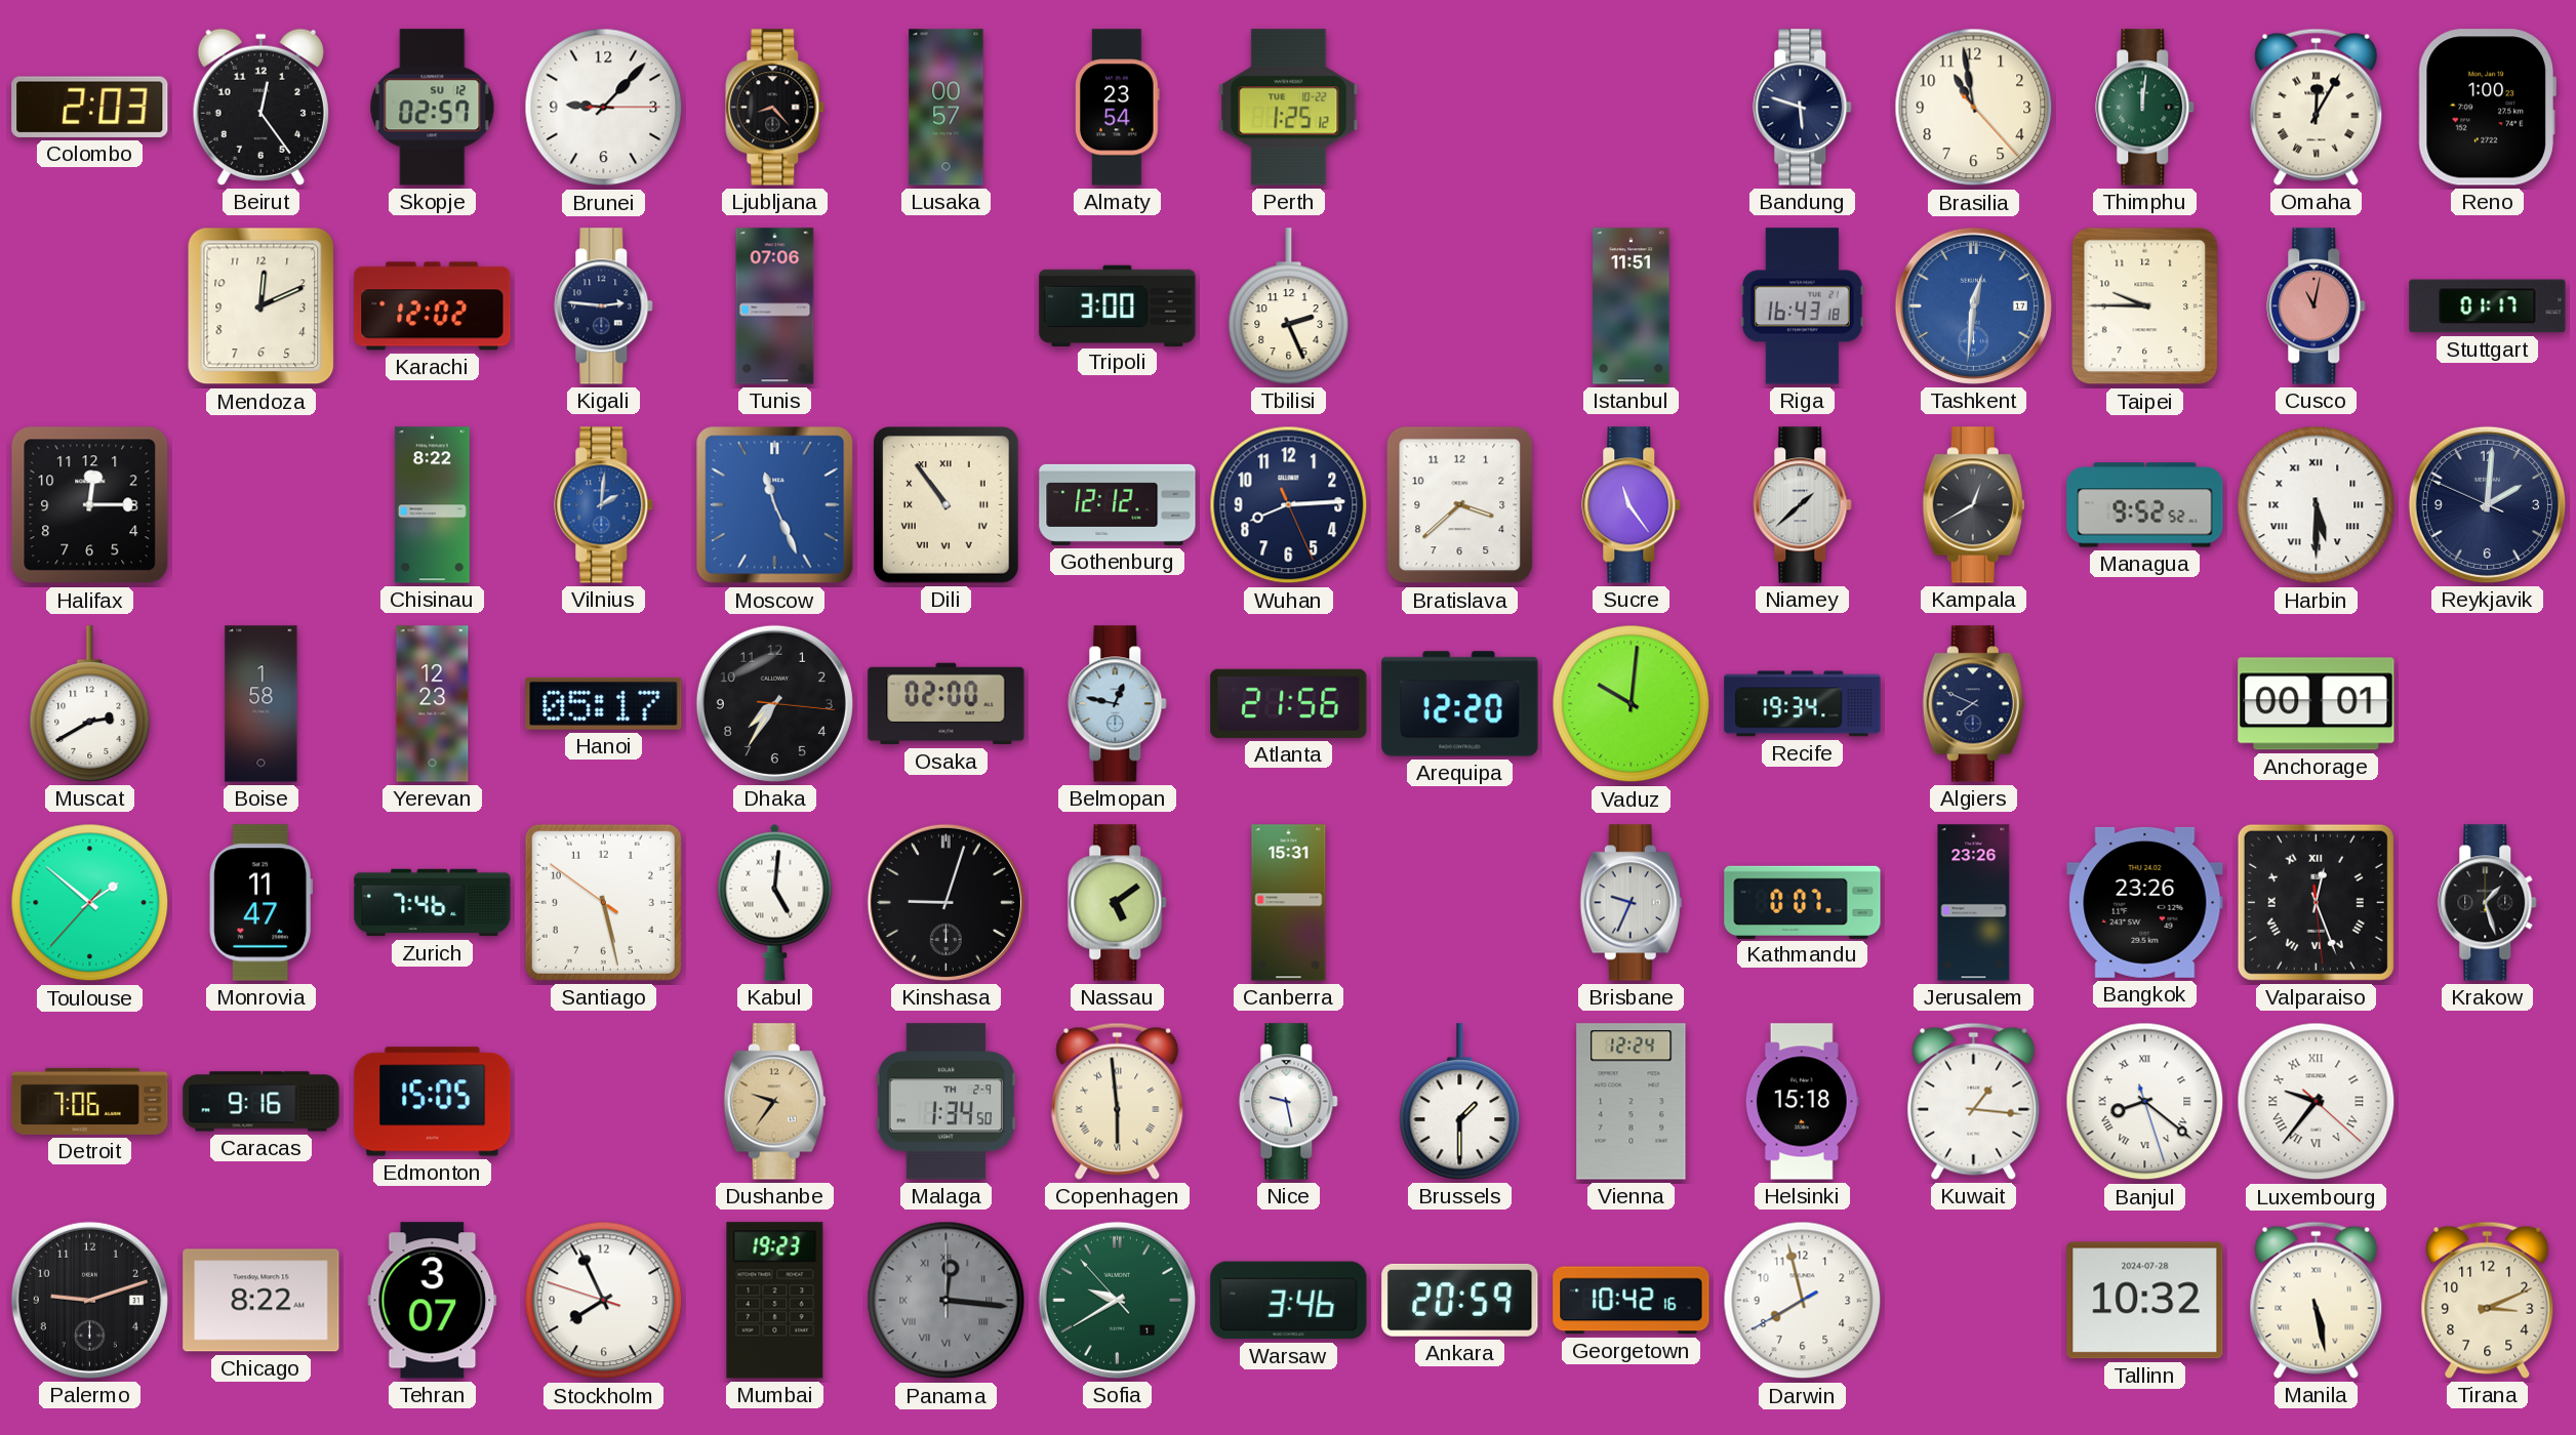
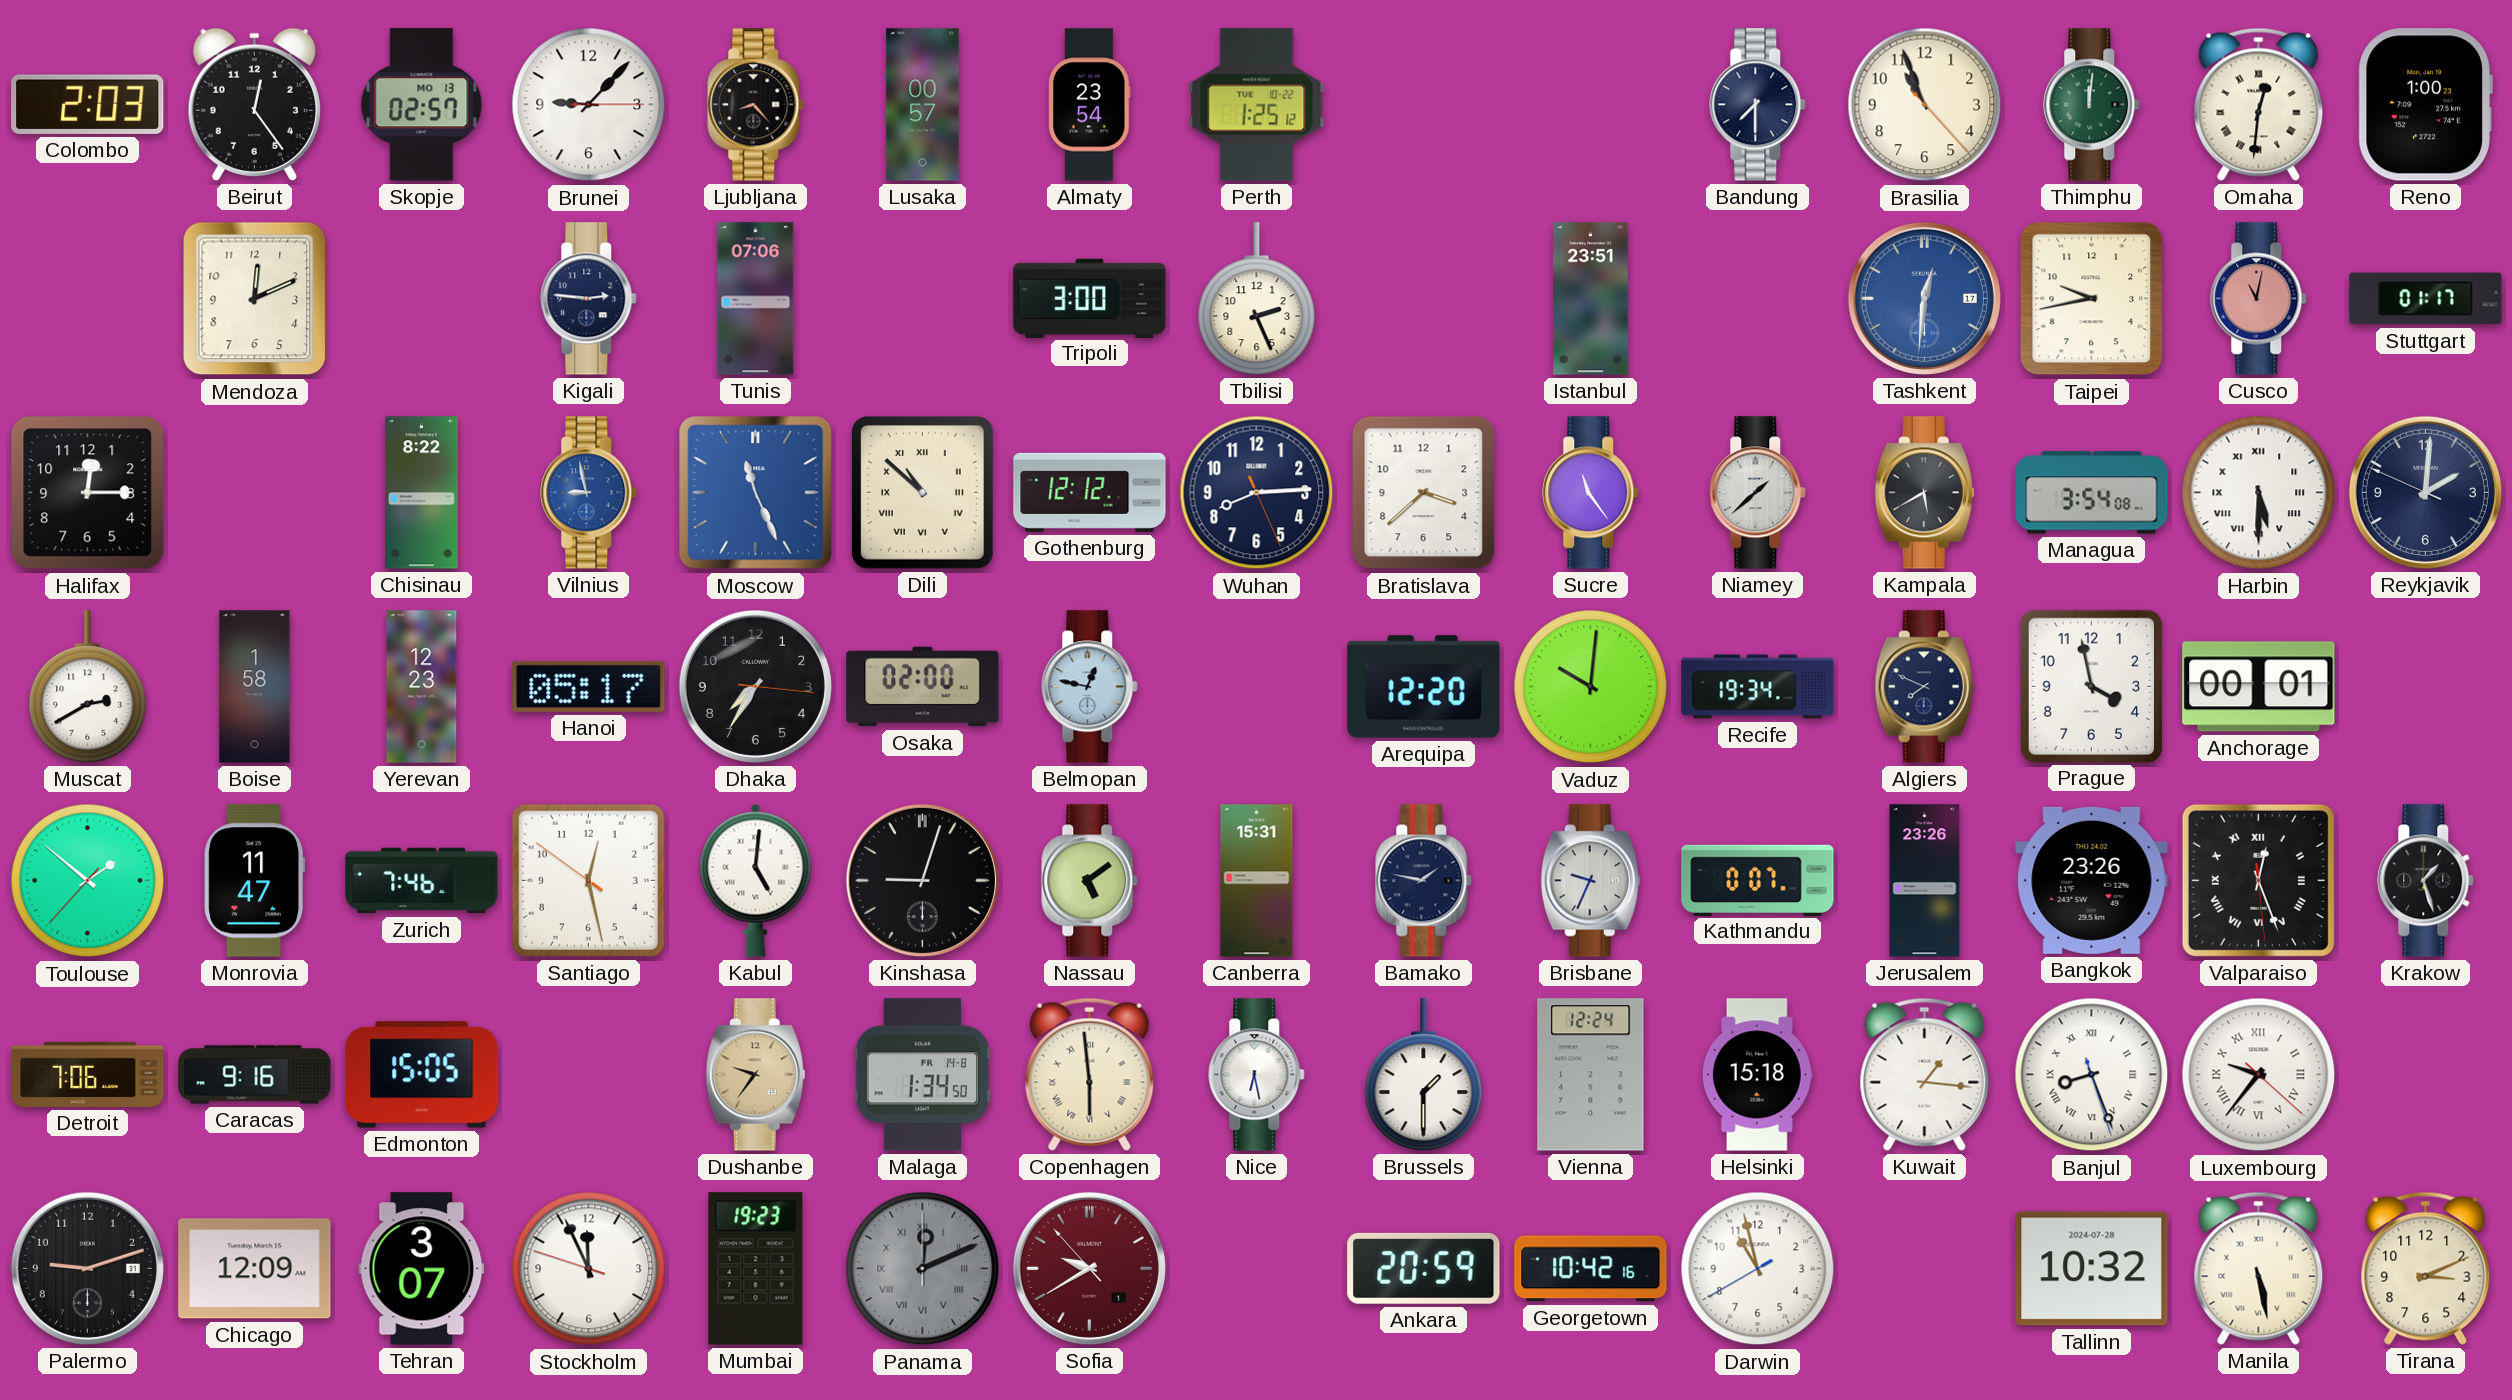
Skopje date: SU 12 -> MO 13 (422, 105)
Bandung: 5:48 -> 7:30 (1758, 105)
Brasilia: 10:58 -> 10:56 (1925, 105)
Omaha: 12:05 -> 12:31 (2259, 104)
Karachi: 12:02 -> none (433, 306)
Istanbul: 11:51 -> 23:51 (1591, 299)
Riga: 16:43 -> none (1802, 306)
Taipei: 9:45 -> 9:43 (2092, 299)
Vilnius: 2:01 -> 8:58 (589, 493)
Dili: 10:54 -> 10:52 (923, 493)
Kampala: 12:40 -> 5:40 (1924, 493)
Managua: 9:52 -> 3:54 (2092, 493)
Atlanta: 21:56 -> none (1289, 703)
Prague: none -> 3:58 (2091, 686)
Santiago: 5:27 -> 12:27 (588, 880)
Bamako: none -> 1:47 (1424, 881)
Malaga date: TH 2-9 -> FR 14-8 (922, 1075)
Nice: 9:28 -> 6:28 (1257, 1075)
Banjul: 8:21 -> 8:26 (2092, 1075)
Chicago: 8:22 -> 12:09 (255, 1269)
Stockholm: 7:55 -> 11:55 (589, 1269)
Panama: 12:16 -> 12:11 (923, 1269)
Sofia dial: green -> burgundy (1089, 1268)
Warsaw: 3:46 -> none (1289, 1301)
Darwin: 7:57 -> 10:57 (1758, 1269)
